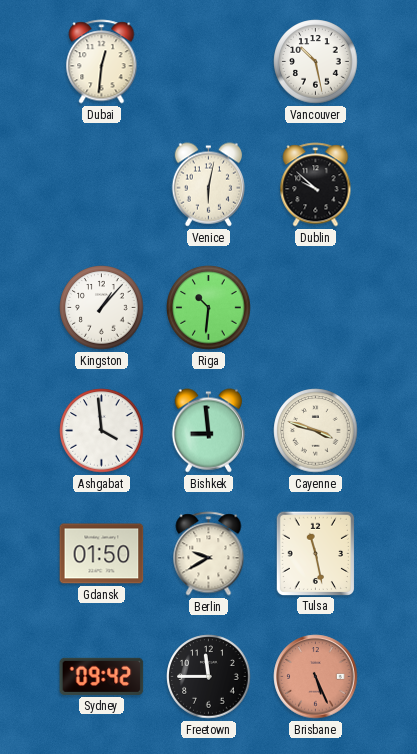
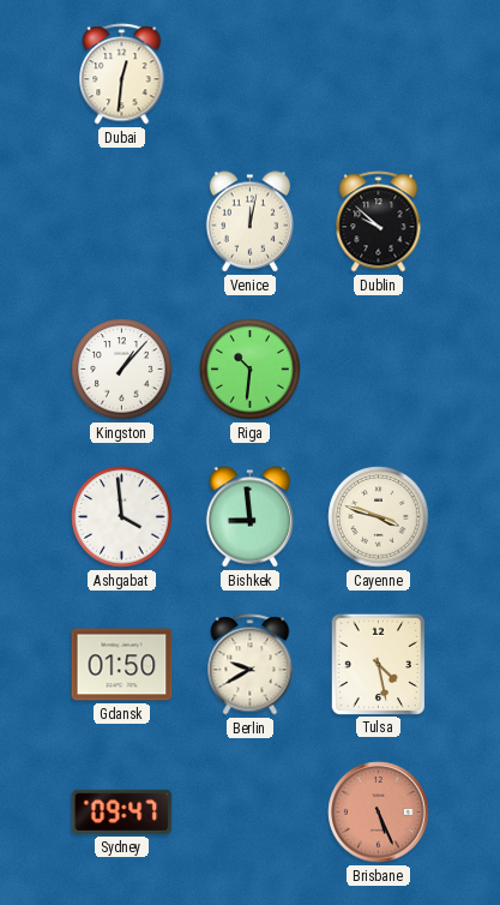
Vancouver: 10:28 -> none (316, 62)
Venice: 6:02 -> 12:02 (249, 222)
Tulsa: 11:28 -> 4:28 (378, 664)
Sydney: 09:42 -> 09:47 (122, 811)
Freetown: 11:45 -> none (209, 677)
